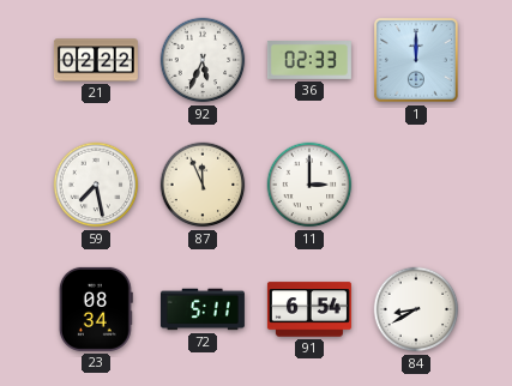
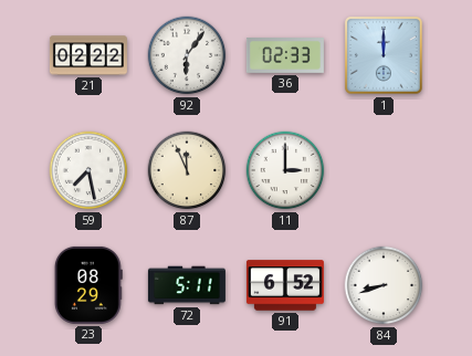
92: 5:34 -> 6:06 (187, 55)
23: 08:34 -> 08:29 (88, 285)
91: 6:54 -> 6:52 (285, 285)
84: 8:40 -> 8:42 (384, 285)
